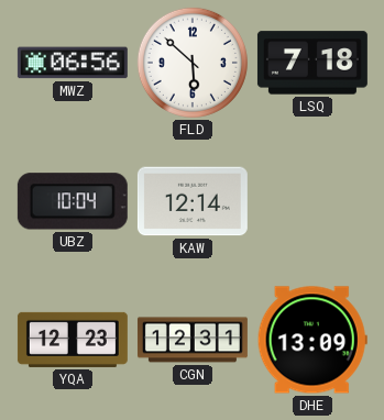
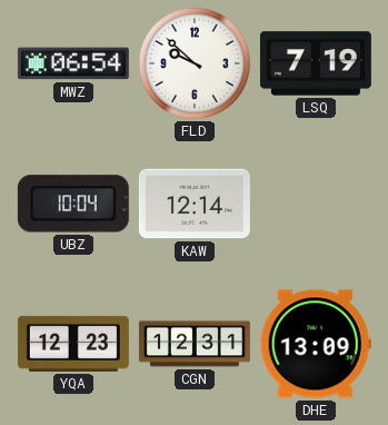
MWZ: 06:56 -> 06:54 (73, 63)
FLD: 5:52 -> 9:52 (195, 63)
LSQ: 7:18 -> 7:19 (316, 63)
